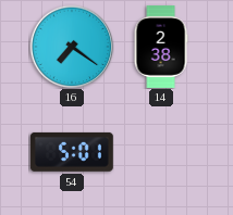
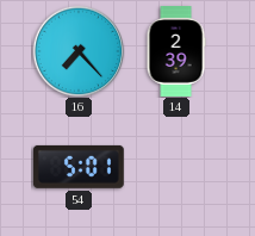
16: 7:21 -> 7:23 (79, 51)
14: 2:38 -> 2:39 (176, 52)
